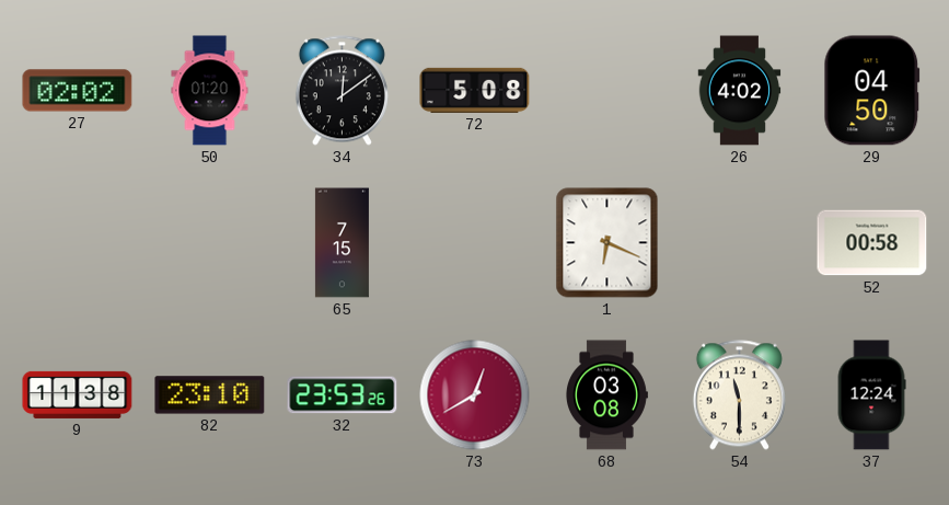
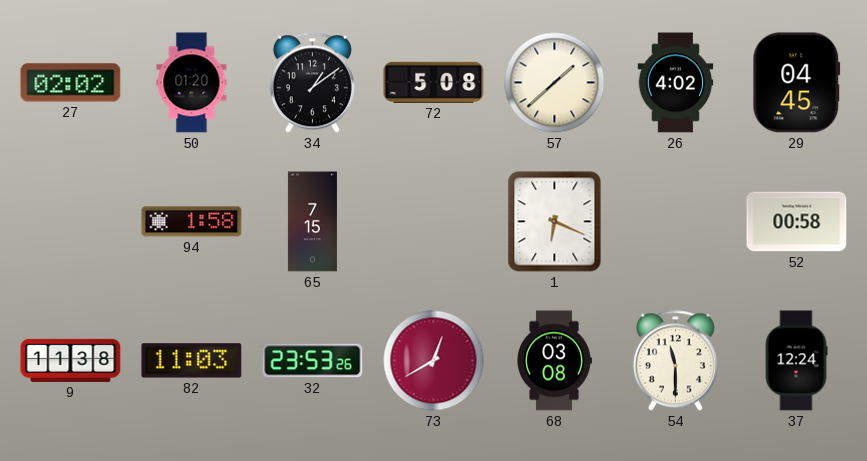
34: 12:09 -> 1:09 (312, 83)
57: none -> 1:38 (555, 83)
29: 04:50 -> 04:45 (797, 83)
94: none -> 1:58 (192, 222)
82: 23:10 -> 11:03 (192, 361)
